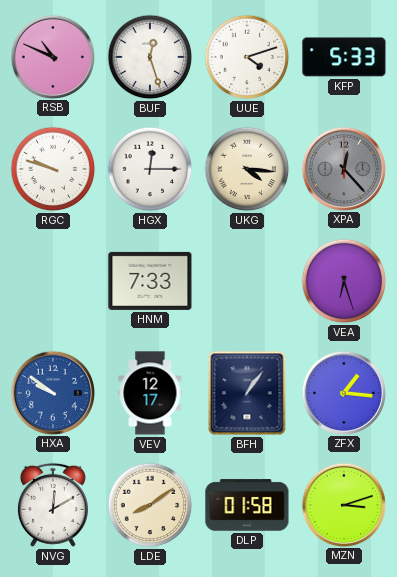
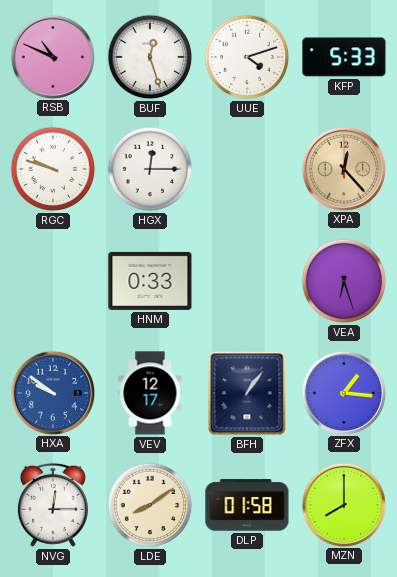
UKG: 4:16 -> none (247, 169)
XPA dial: grey -> champagne (343, 168)
HNM: 7:33 -> 0:33 (150, 281)
NVG: 12:10 -> 12:15 (53, 505)
MZN: 3:12 -> 8:00 (343, 504)
